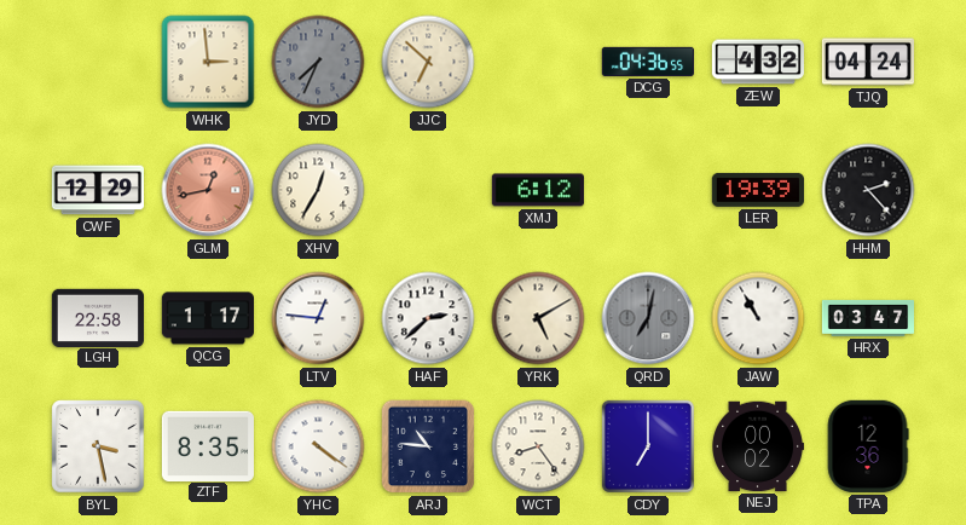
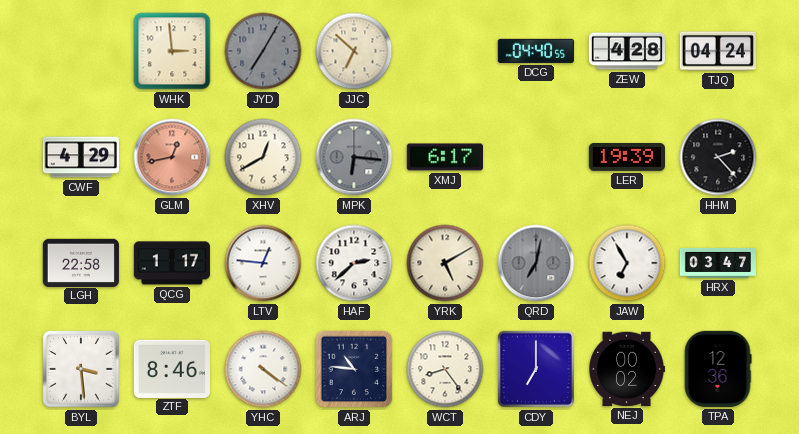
JYD: 7:34 -> 7:05 (263, 51)
DCG: 04:36 -> 04:40 (536, 51)
ZEW: 4:32 -> 4:28 (626, 51)
CWF: 12:29 -> 4:29 (80, 157)
XHV: 12:35 -> 12:40 (263, 157)
MPK: none -> 6:16 (354, 157)
XMJ: 6:12 -> 6:17 (445, 157)
JAW: 10:55 -> 6:55 (627, 263)
BYL: 3:28 -> 3:29 (81, 369)
ZTF: 8:35 -> 8:46 (172, 368)
